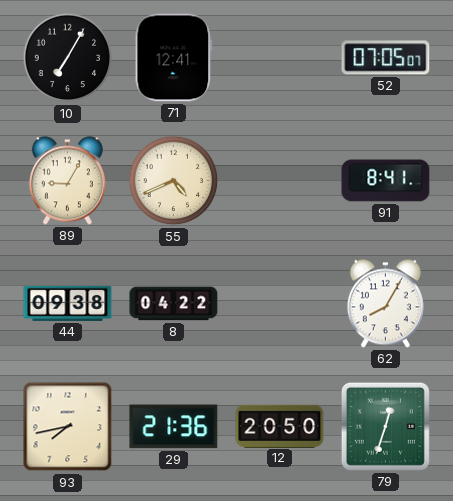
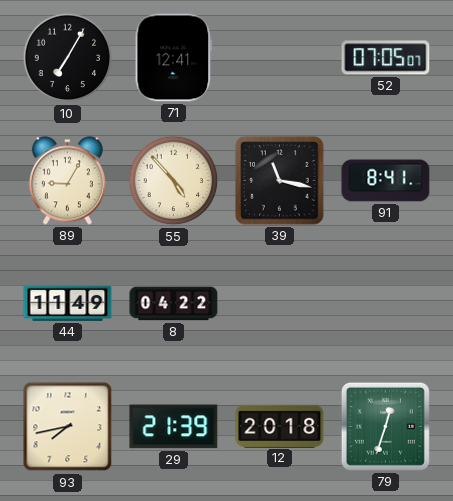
55: 4:41 -> 4:53 (174, 181)
39: none -> 11:17 (280, 181)
44: 09:38 -> 11:49 (68, 303)
62: 8:05 -> none (385, 304)
29: 21:36 -> 21:39 (174, 427)
12: 20:50 -> 20:18 (280, 426)
